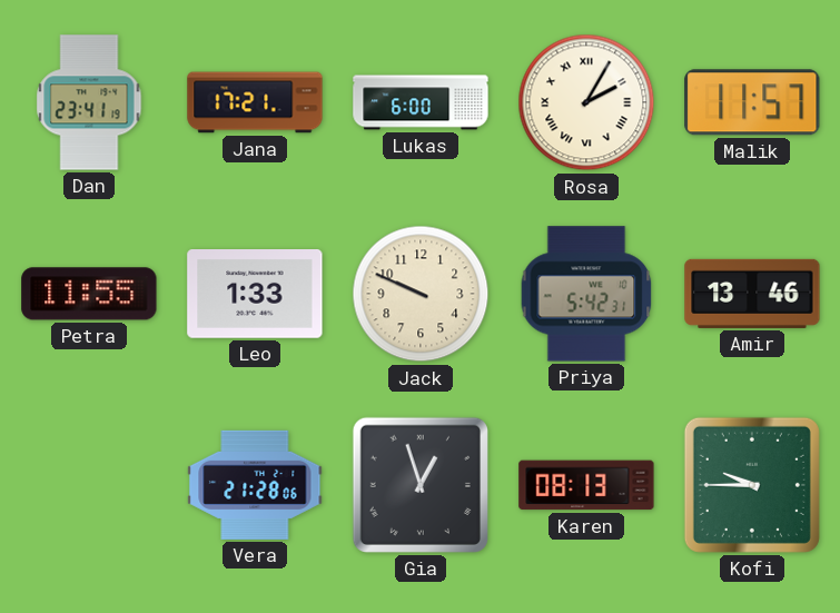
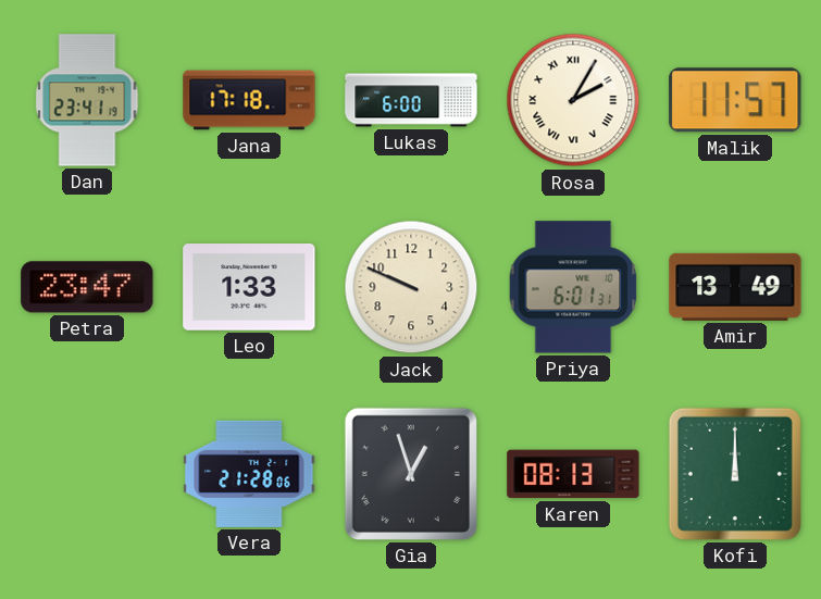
Jana: 17:21 -> 17:18 (249, 100)
Petra: 11:55 -> 23:47 (87, 287)
Priya: 5:42 -> 6:01 (573, 287)
Amir: 13:46 -> 13:49 (735, 287)
Kofi: 9:45 -> 12:00 (735, 474)
